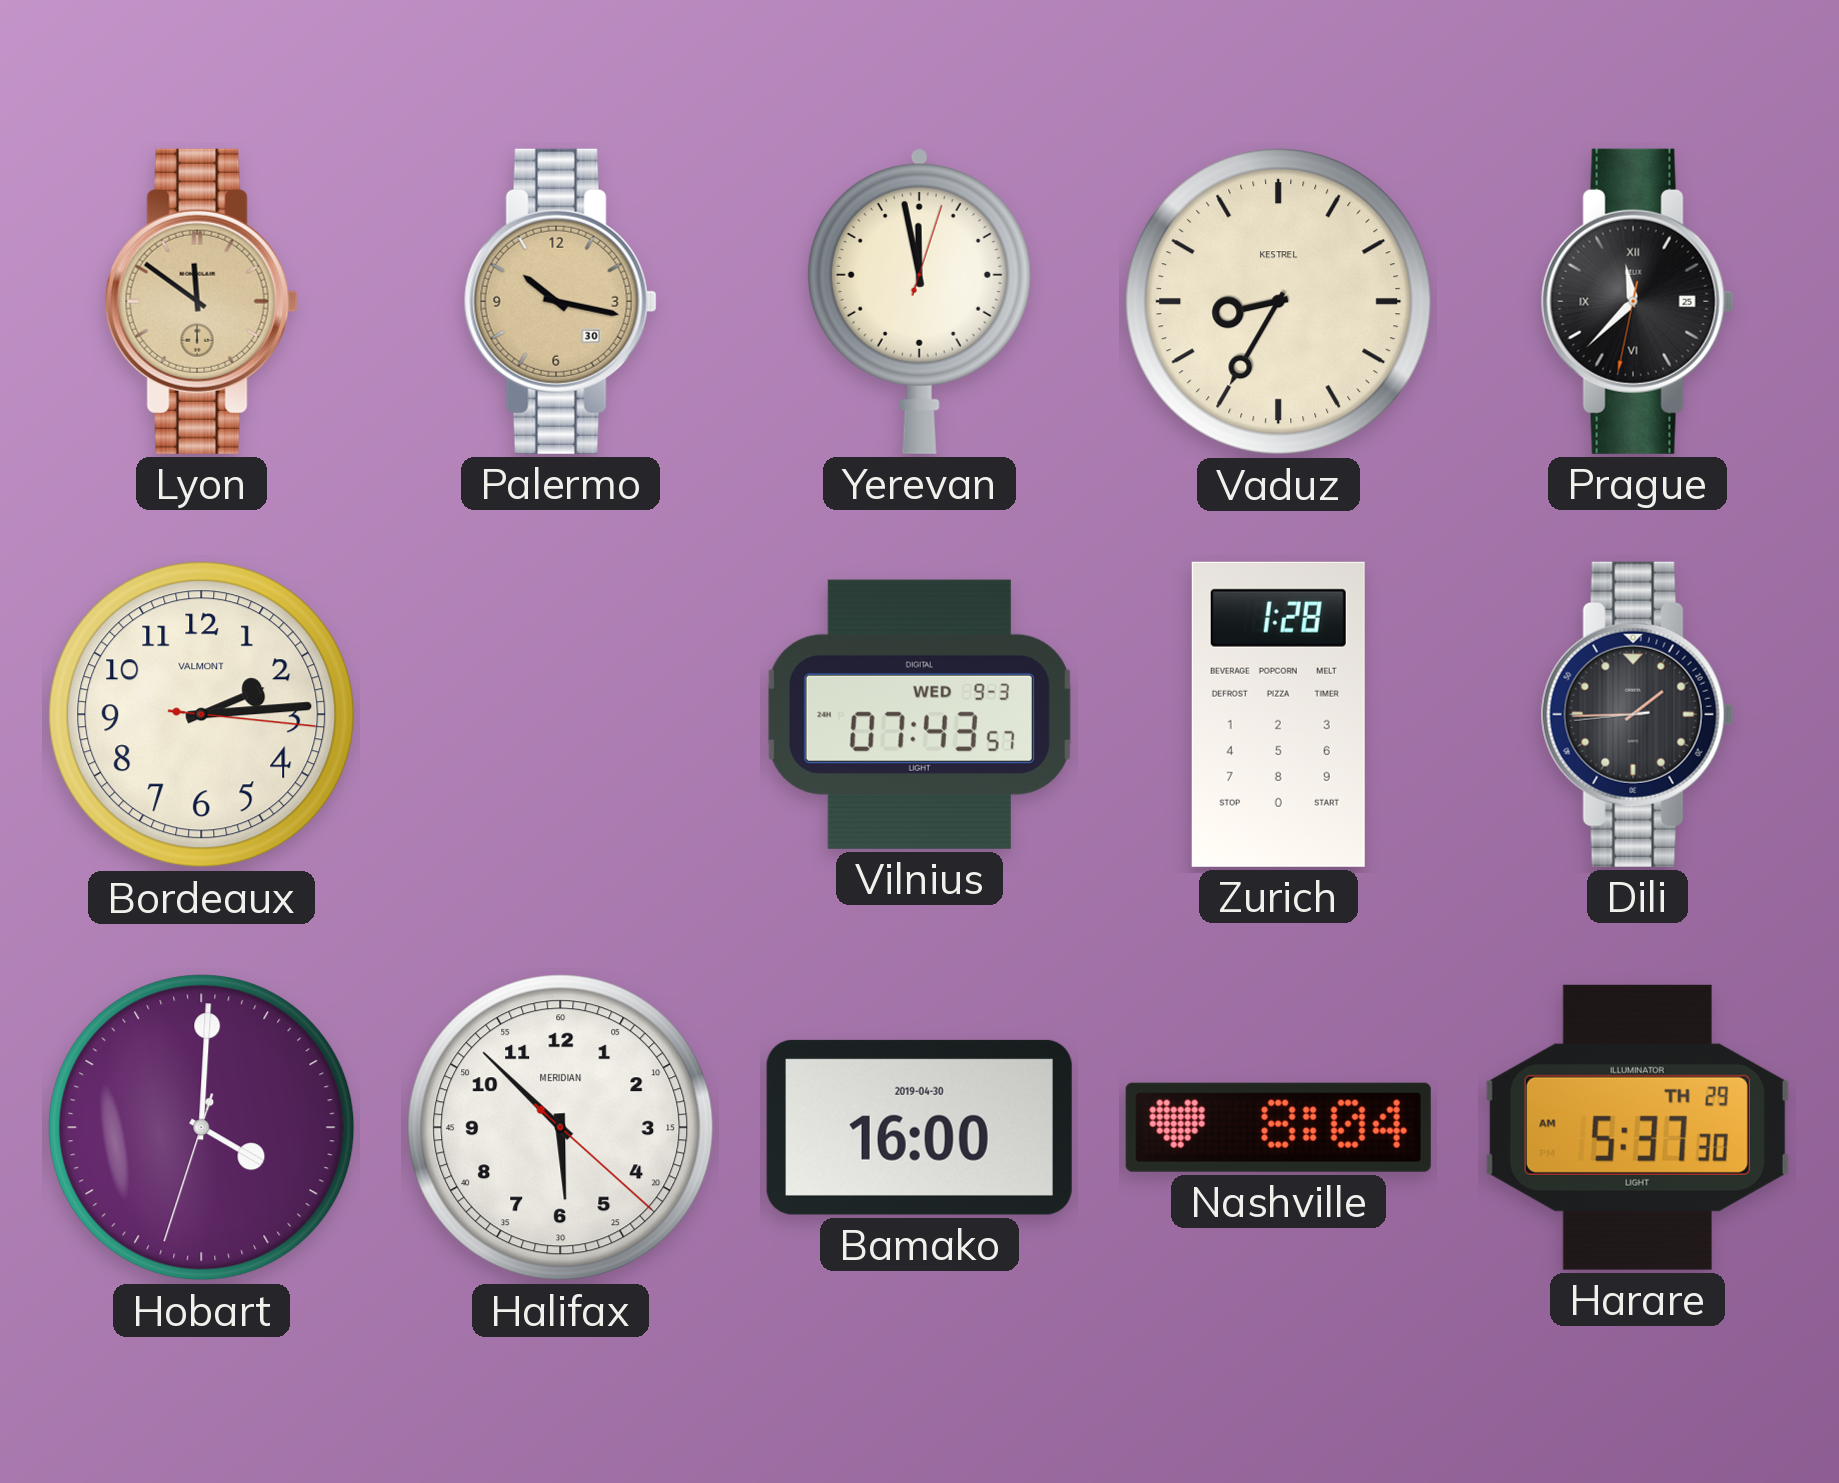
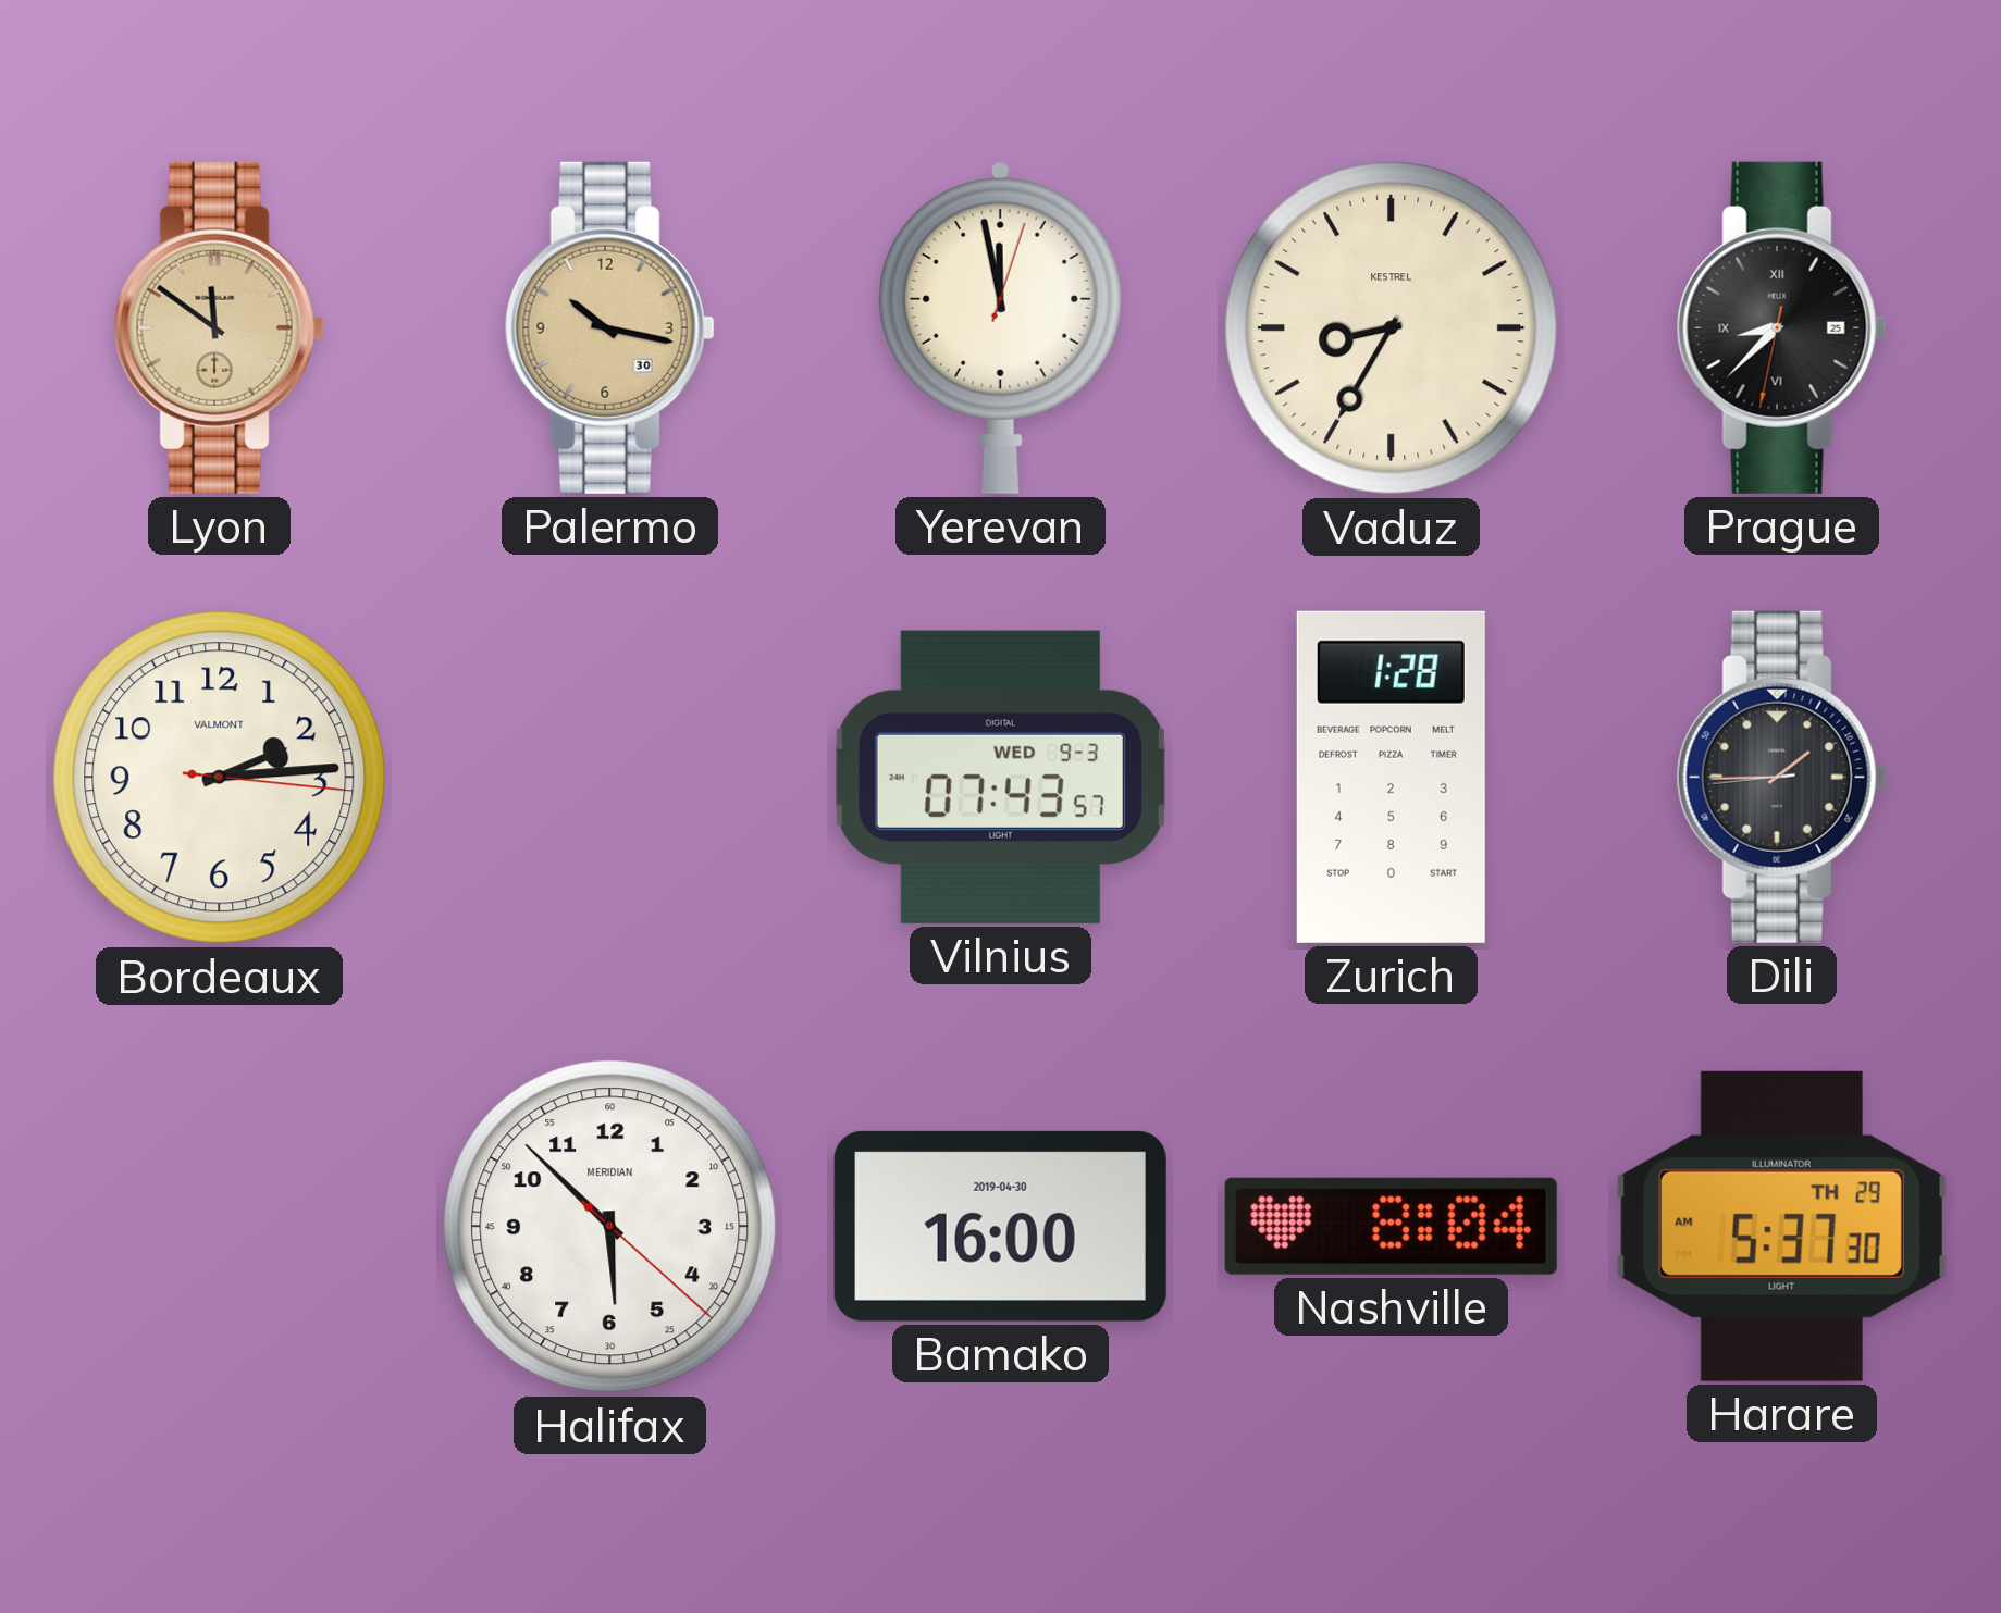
Prague: 11:37 -> 8:37 (1781, 327)
Hobart: 4:00 -> none (202, 1128)
